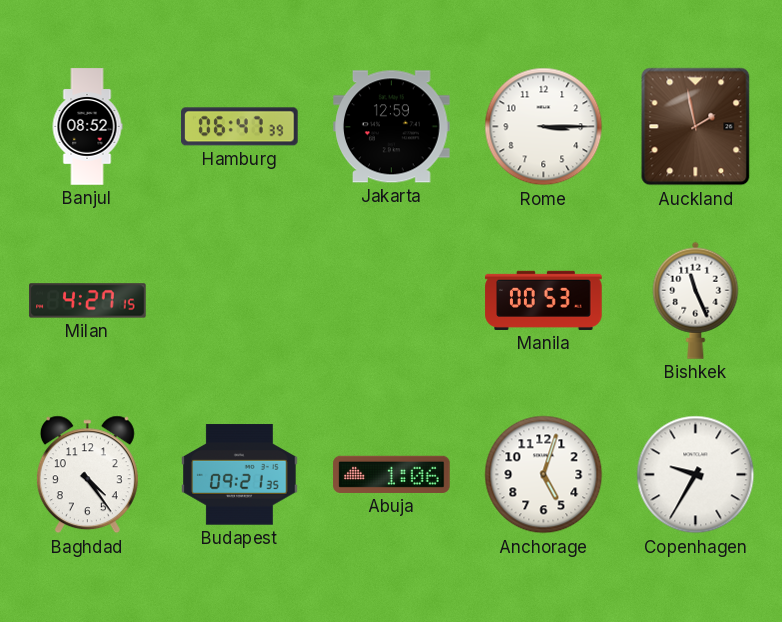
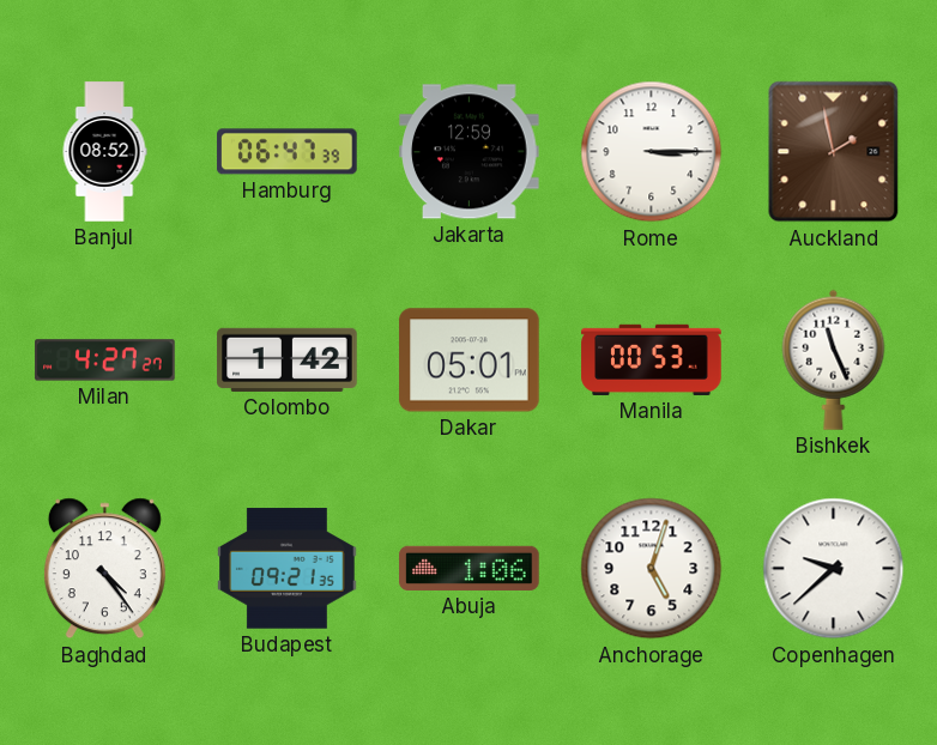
Milan: 4:27:15 -> 4:27:27 (105, 361)
Colombo: none -> 1:42 (288, 359)
Dakar: none -> 05:01 (470, 361)
Copenhagen: 9:35 -> 9:38 (834, 569)
